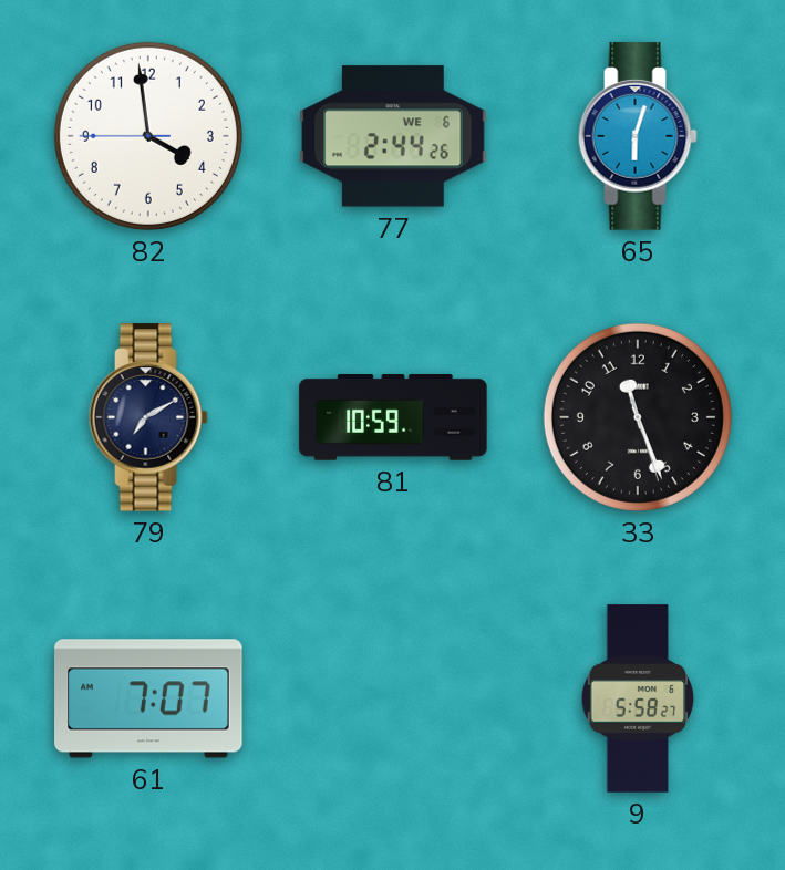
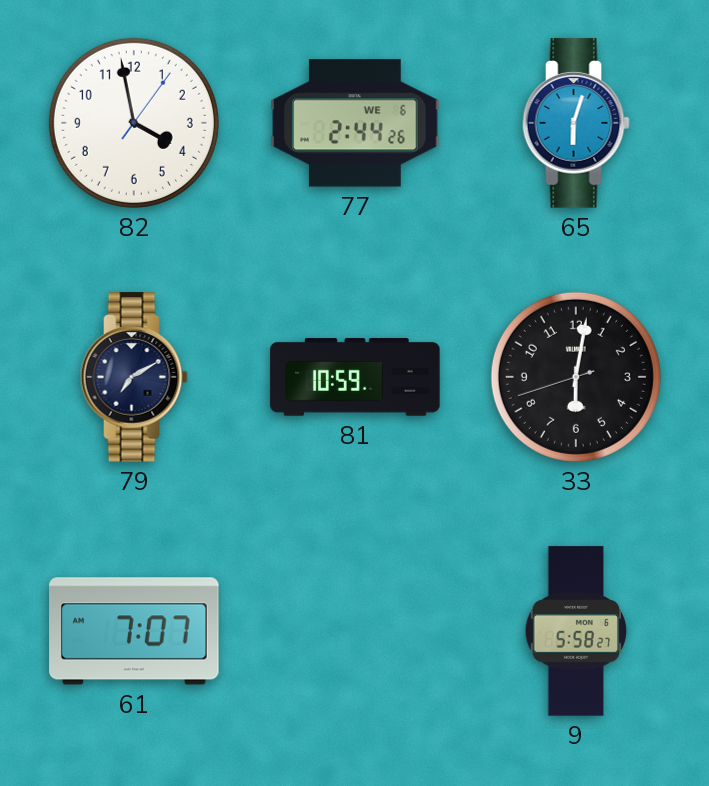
82: 3:58:45 -> 3:58:06 (134, 123)
33: 11:26 -> 6:01 (576, 377)
